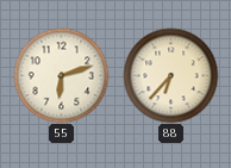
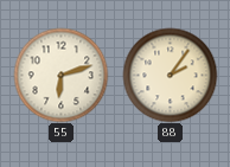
88: 6:37 -> 2:06 (170, 75)
